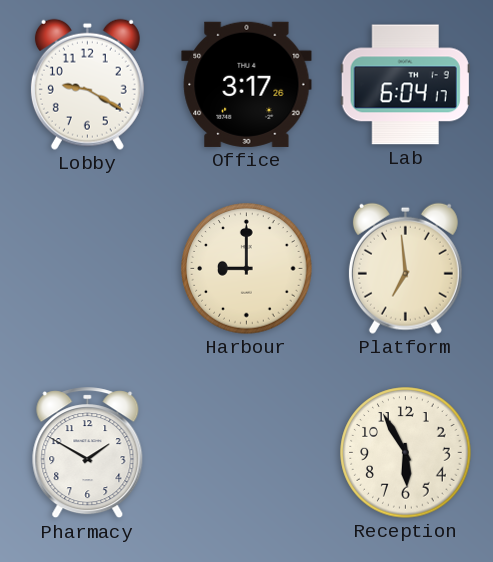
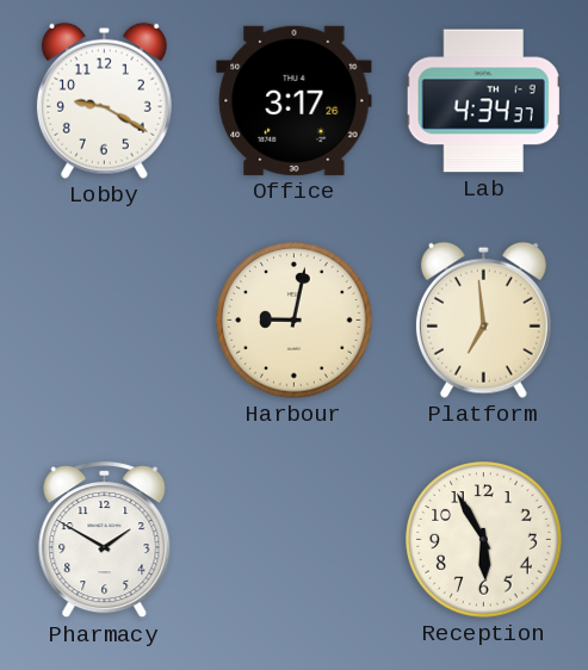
Lab: 6:04 -> 4:34 (483, 101)
Harbour: 9:00 -> 9:02 (295, 321)
